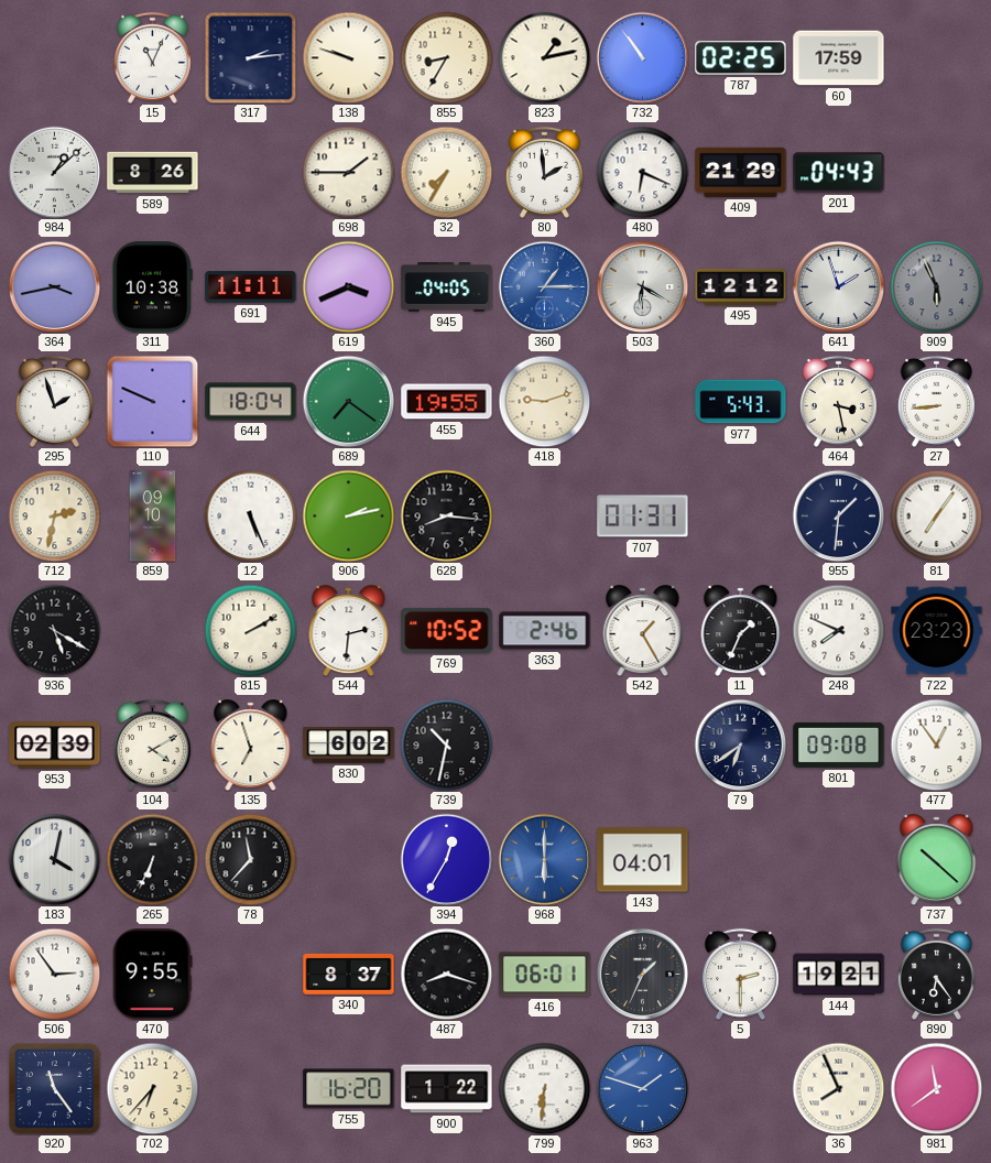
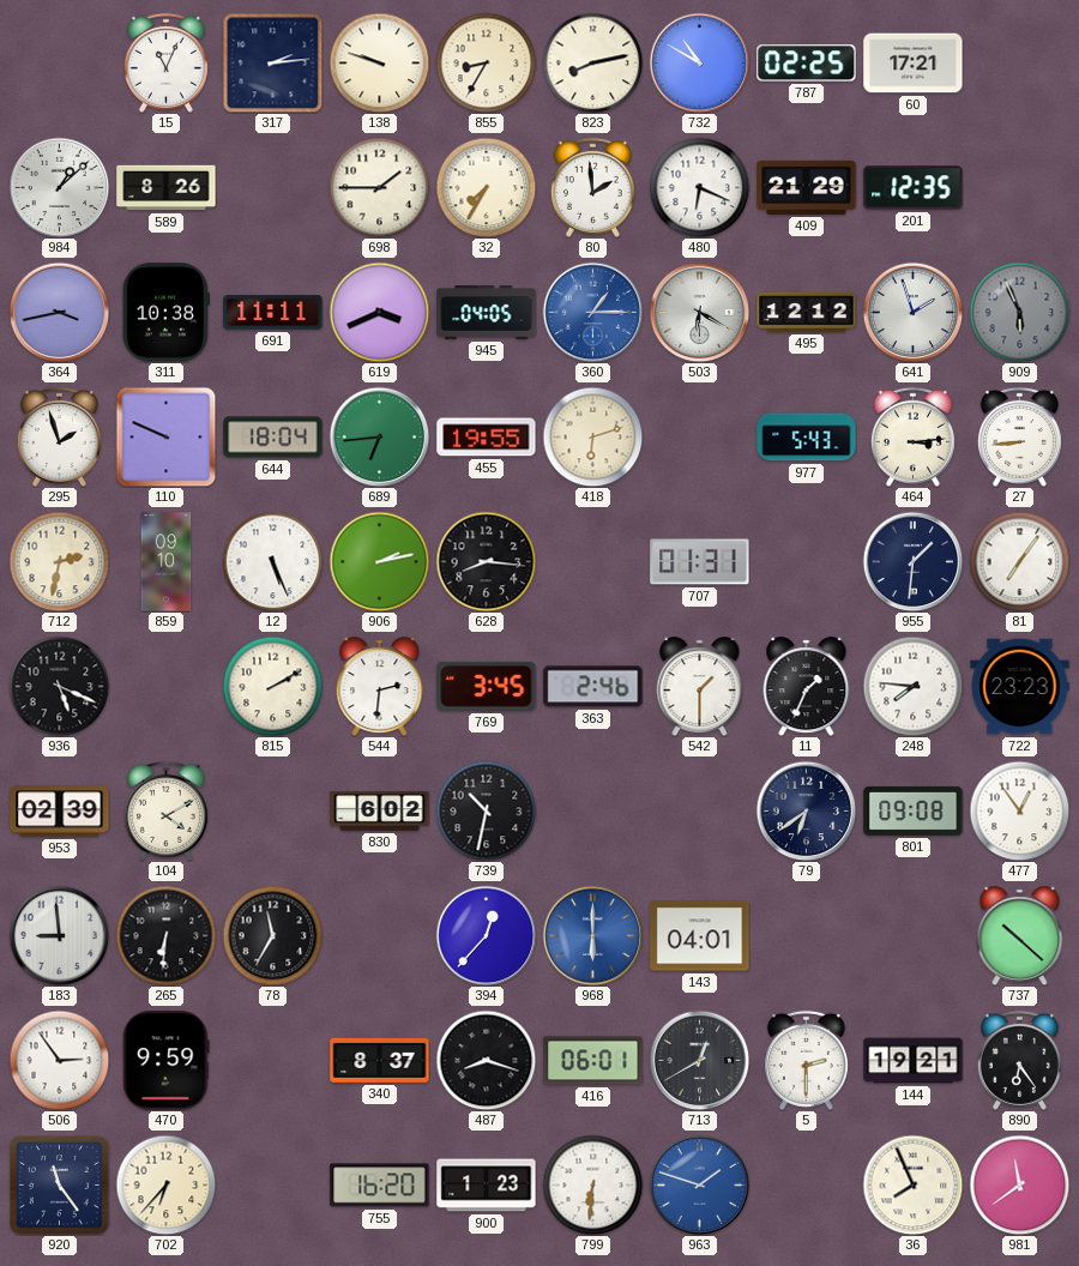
823: 1:13 -> 8:13 (592, 62)
732: 10:54 -> 10:50 (699, 62)
60: 17:59 -> 17:21 (914, 64)
201: 04:43 -> 12:35 (914, 188)
689: 7:21 -> 6:44 (379, 436)
418: 9:12 -> 6:12 (592, 436)
464: 3:28 -> 3:14 (912, 436)
936: 5:20 -> 5:19 (59, 686)
769: 10:52 -> 3:45 (487, 686)
542: 1:25 -> 1:30 (700, 687)
248: 7:49 -> 7:46 (912, 686)
135: 6:57 -> none (251, 746)
183: 4:02 -> 8:59 (59, 935)
265: 6:34 -> 6:31 (165, 935)
78: 11:37 -> 11:35 (272, 935)
394: 12:35 -> 12:37 (486, 935)
470: 9:55 -> 9:59 (167, 1061)
713: 1:34 -> 12:40 (699, 1060)
900: 1:22 -> 1:23 (487, 1186)
